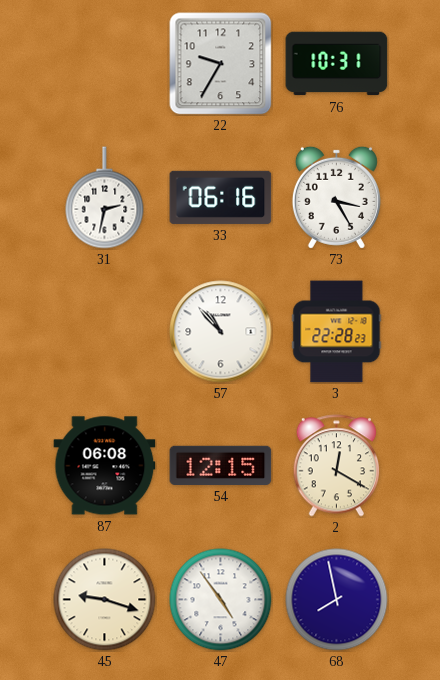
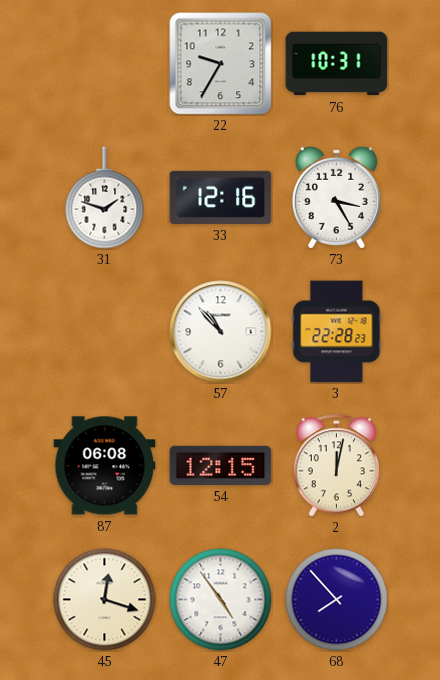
31: 2:32 -> 1:48 (105, 198)
33: 06:16 -> 12:16 (221, 197)
2: 12:20 -> 12:02 (336, 466)
45: 9:18 -> 12:18 (105, 600)
68: 7:58 -> 7:53 (337, 600)
